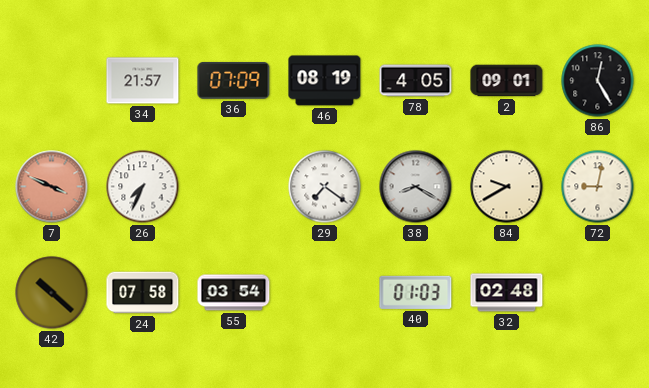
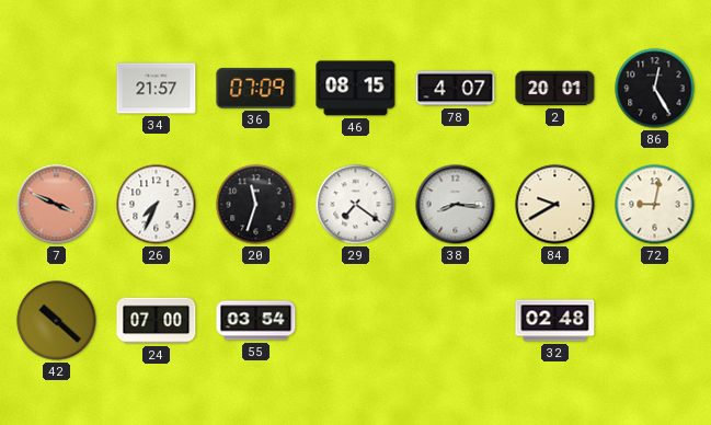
46: 08:19 -> 08:15 (356, 89)
78: 4:05 -> 4:07 (456, 89)
2: 09:01 -> 20:01 (555, 89)
20: none -> 11:33 (256, 205)
38: 8:20 -> 8:16 (456, 205)
24: 07:58 -> 07:00 (157, 321)
40: 01:03 -> none (416, 292)
